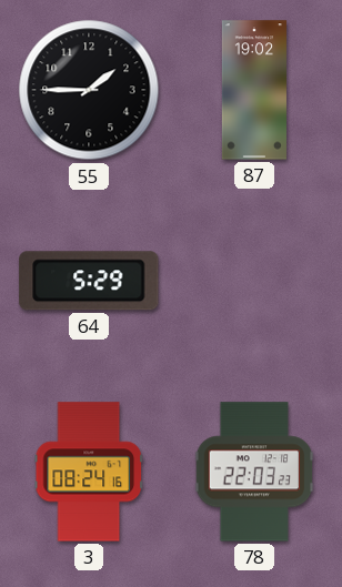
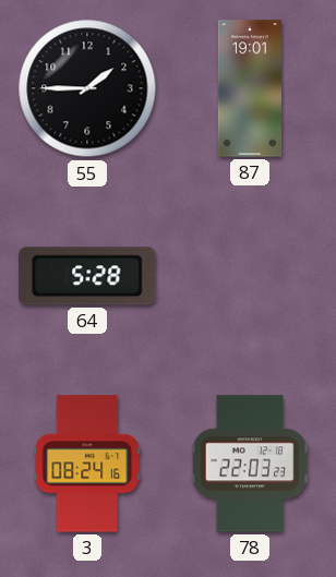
87: 19:02 -> 19:01 (250, 88)
64: 5:29 -> 5:28 (87, 276)
